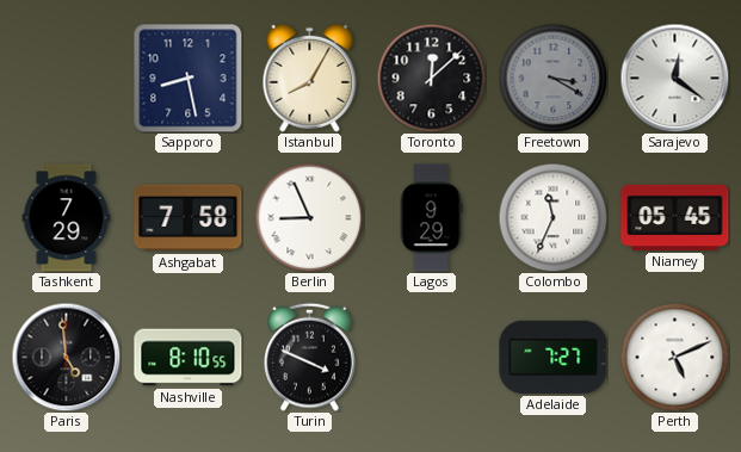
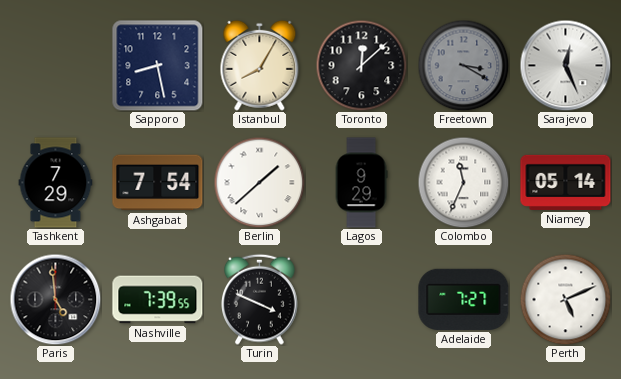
Sarajevo: 12:21 -> 12:26 (565, 65)
Ashgabat: 7:58 -> 7:54 (158, 183)
Berlin: 8:56 -> 1:38 (259, 182)
Niamey: 05:45 -> 05:14 (566, 182)
Nashville: 8:10 -> 7:39 (158, 300)
